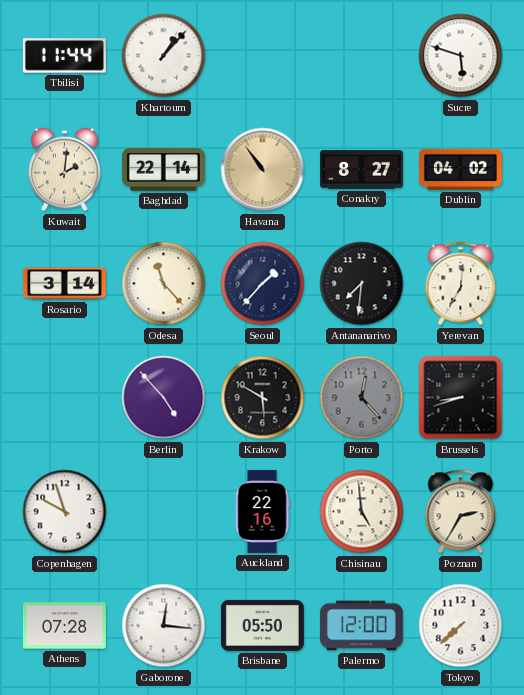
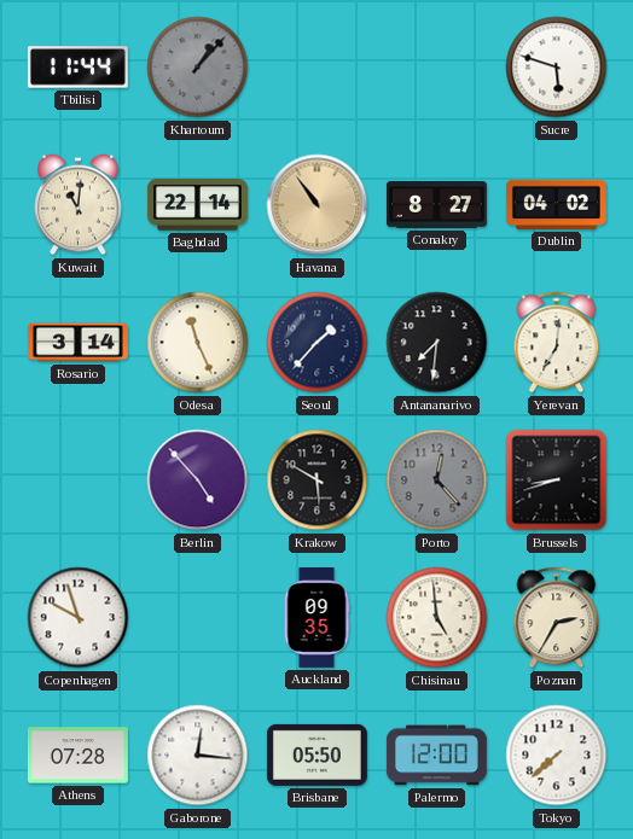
Khartoum dial: white -> grey (198, 68)
Kuwait: 2:01 -> 11:01 (79, 205)
Odesa: 11:23 -> 11:26 (198, 343)
Auckland: 22:16 -> 09:35 (316, 617)
